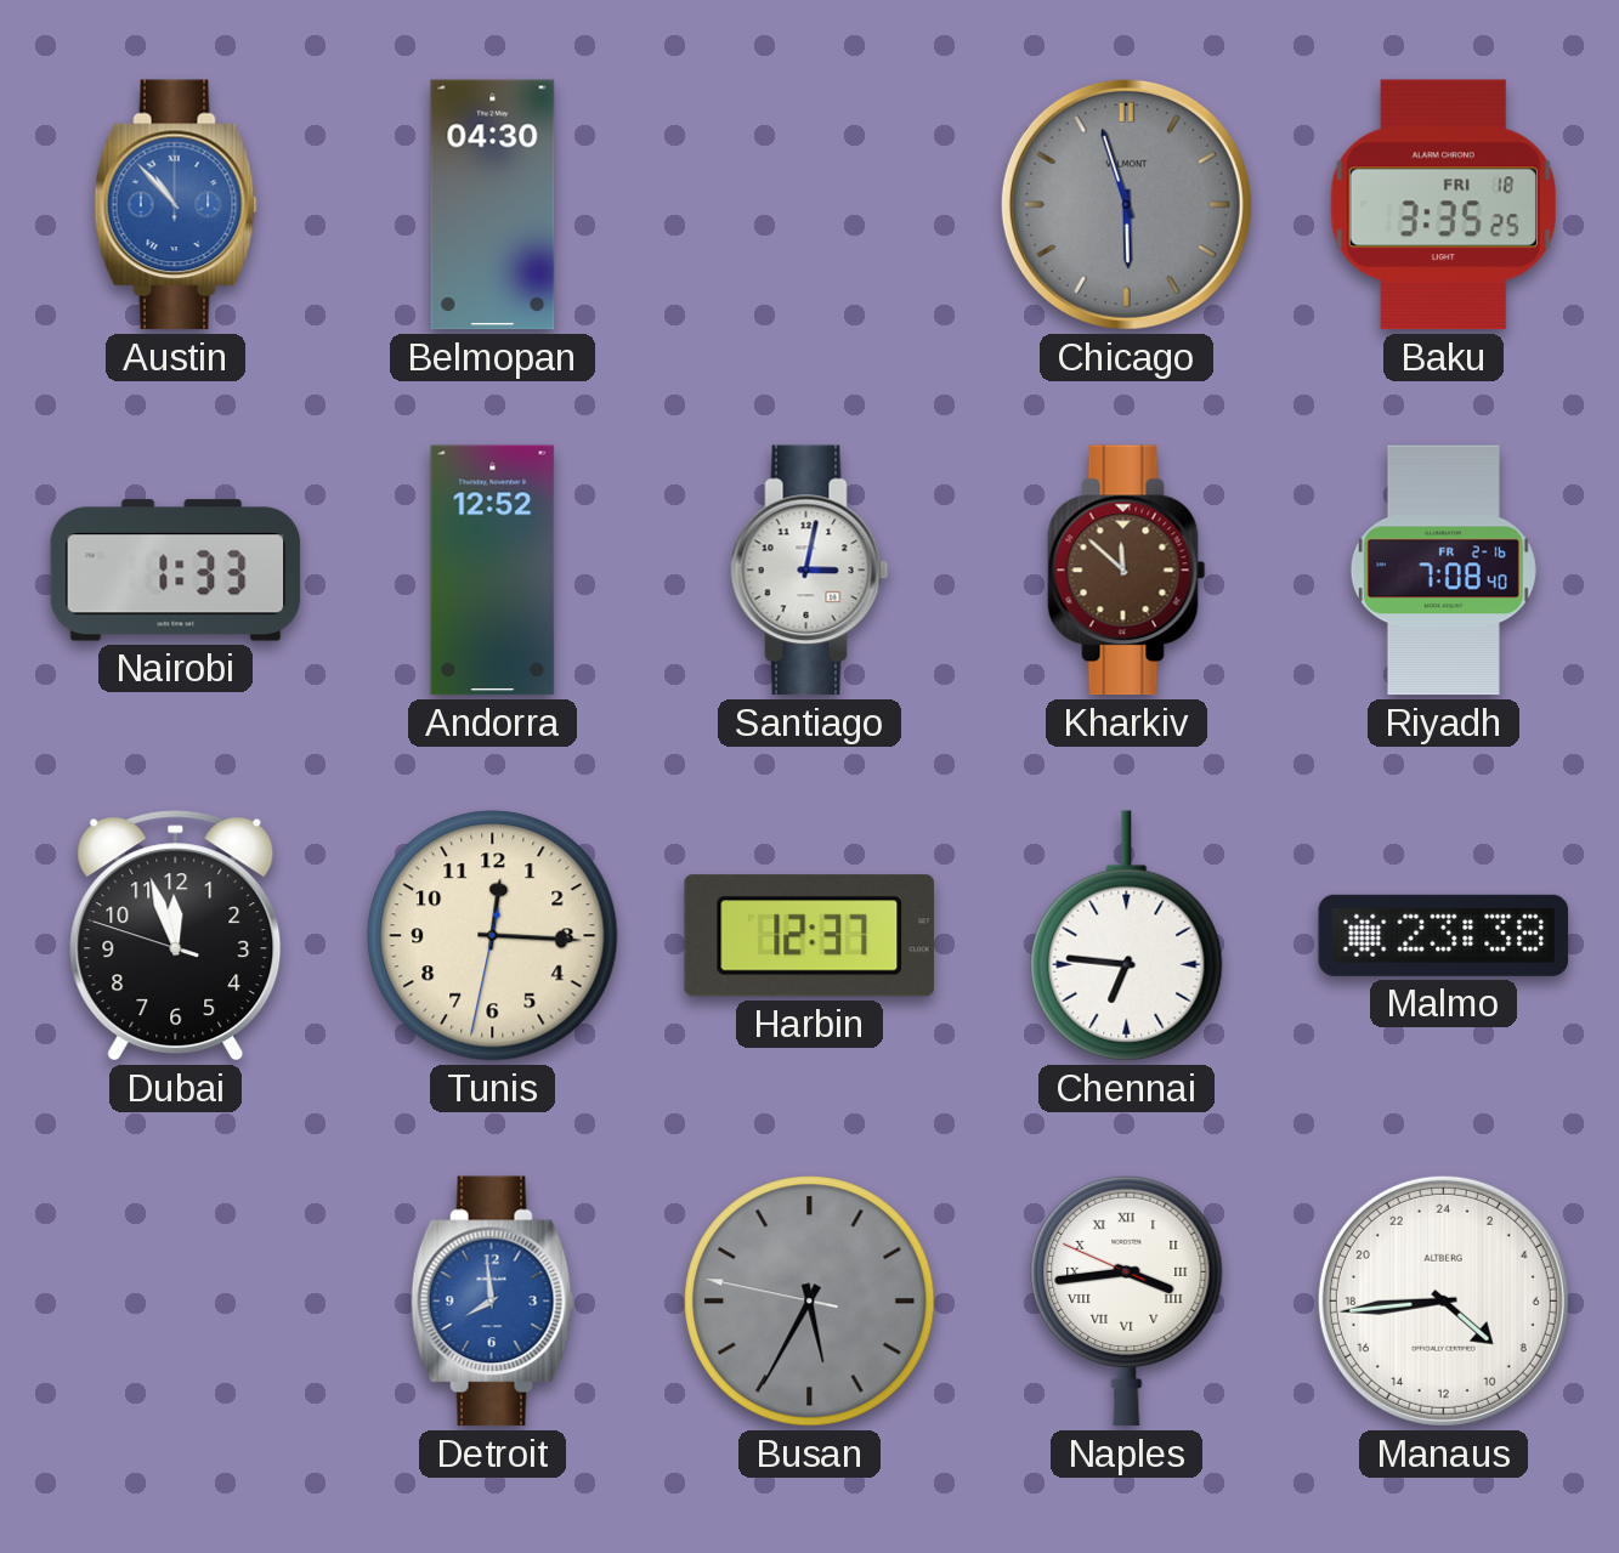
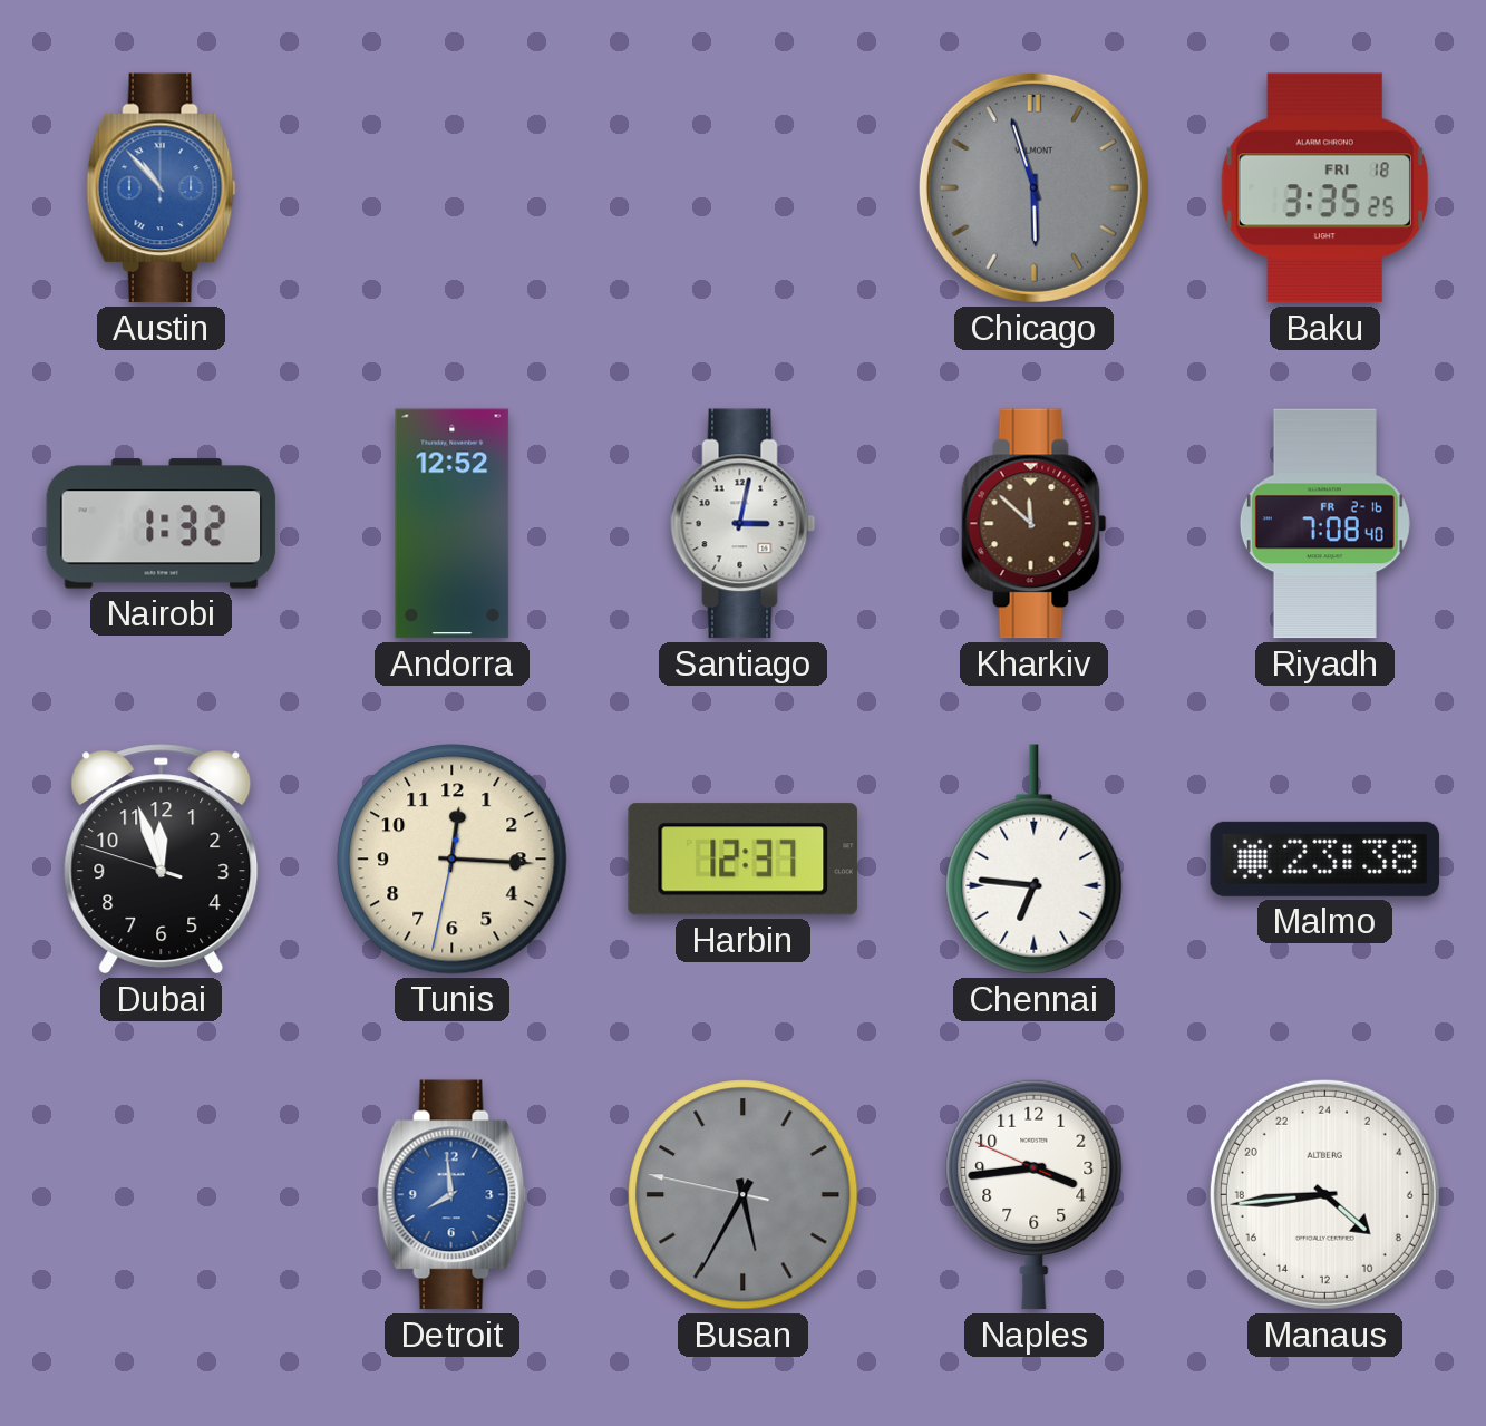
Belmopan: 04:30 -> none (493, 205)
Nairobi: 1:33 -> 1:32 (162, 524)
Naples numerals: Roman -> Arabic (1035, 1194)
